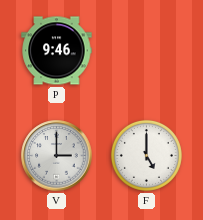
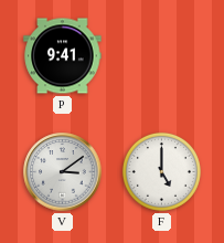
P: 9:46 -> 9:41 (63, 56)
V: 3:00 -> 3:09 (63, 172)
